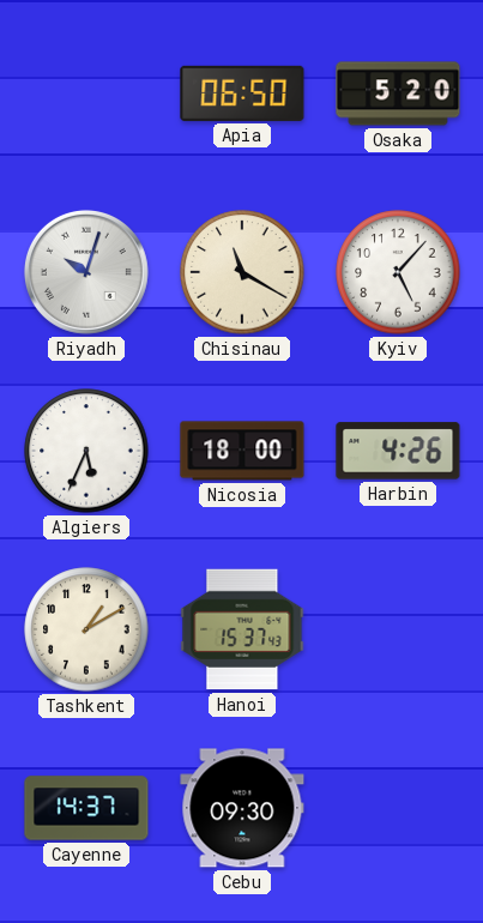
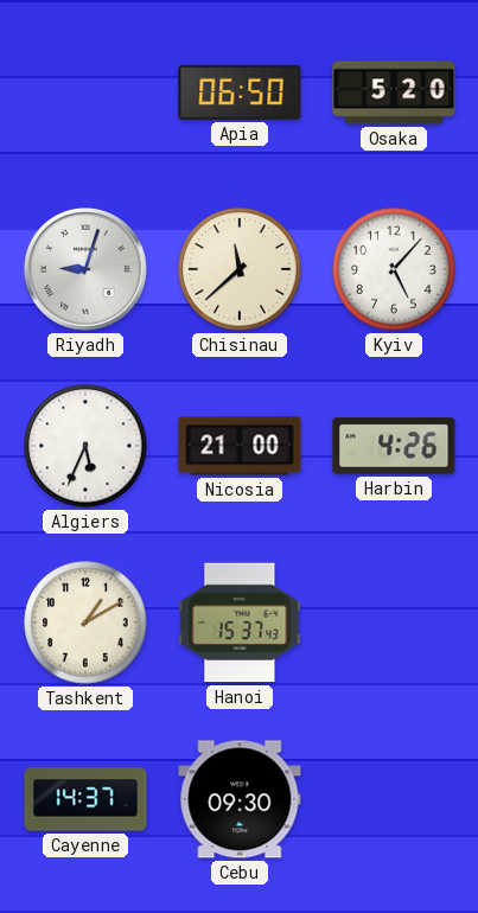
Riyadh: 10:03 -> 9:03 (85, 269)
Chisinau: 11:20 -> 11:38 (240, 269)
Nicosia: 18:00 -> 21:00 (240, 446)
